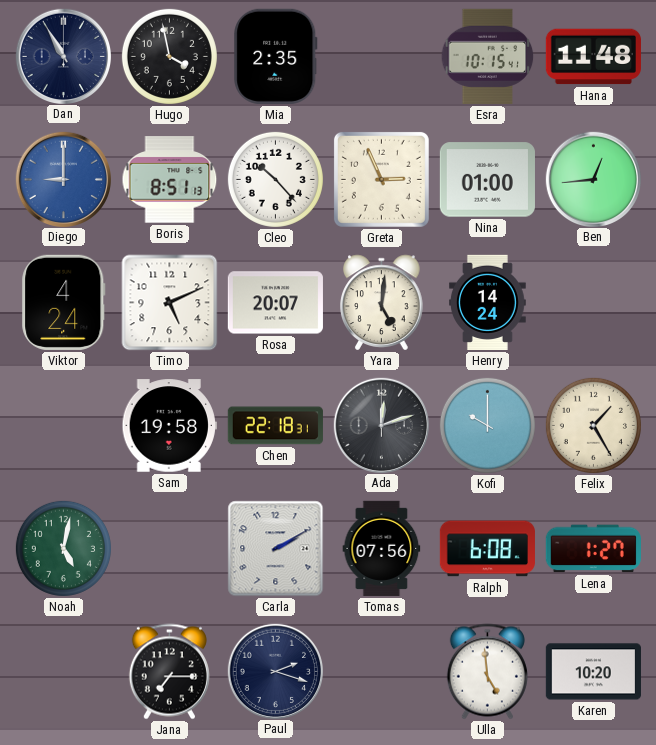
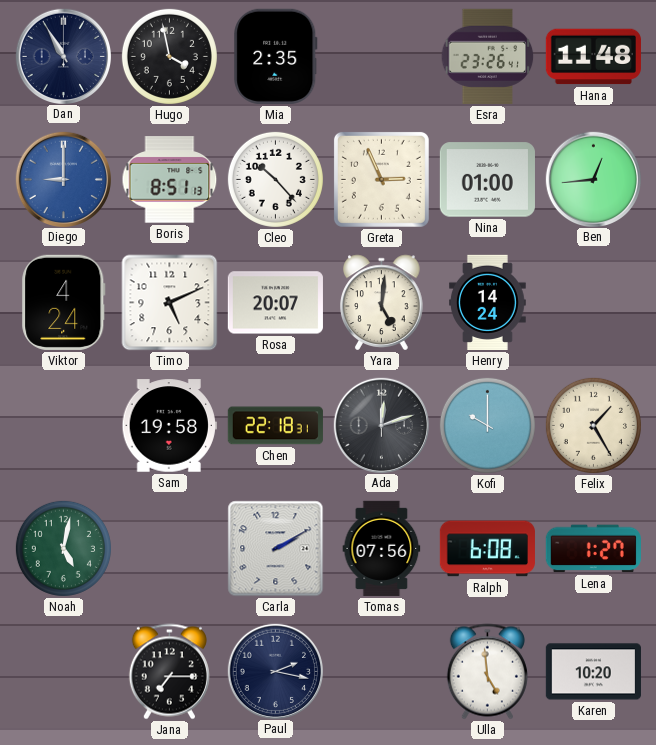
Esra: 10:15 -> 23:26 (488, 56)
Paul: 2:18 -> 2:17 (275, 671)
